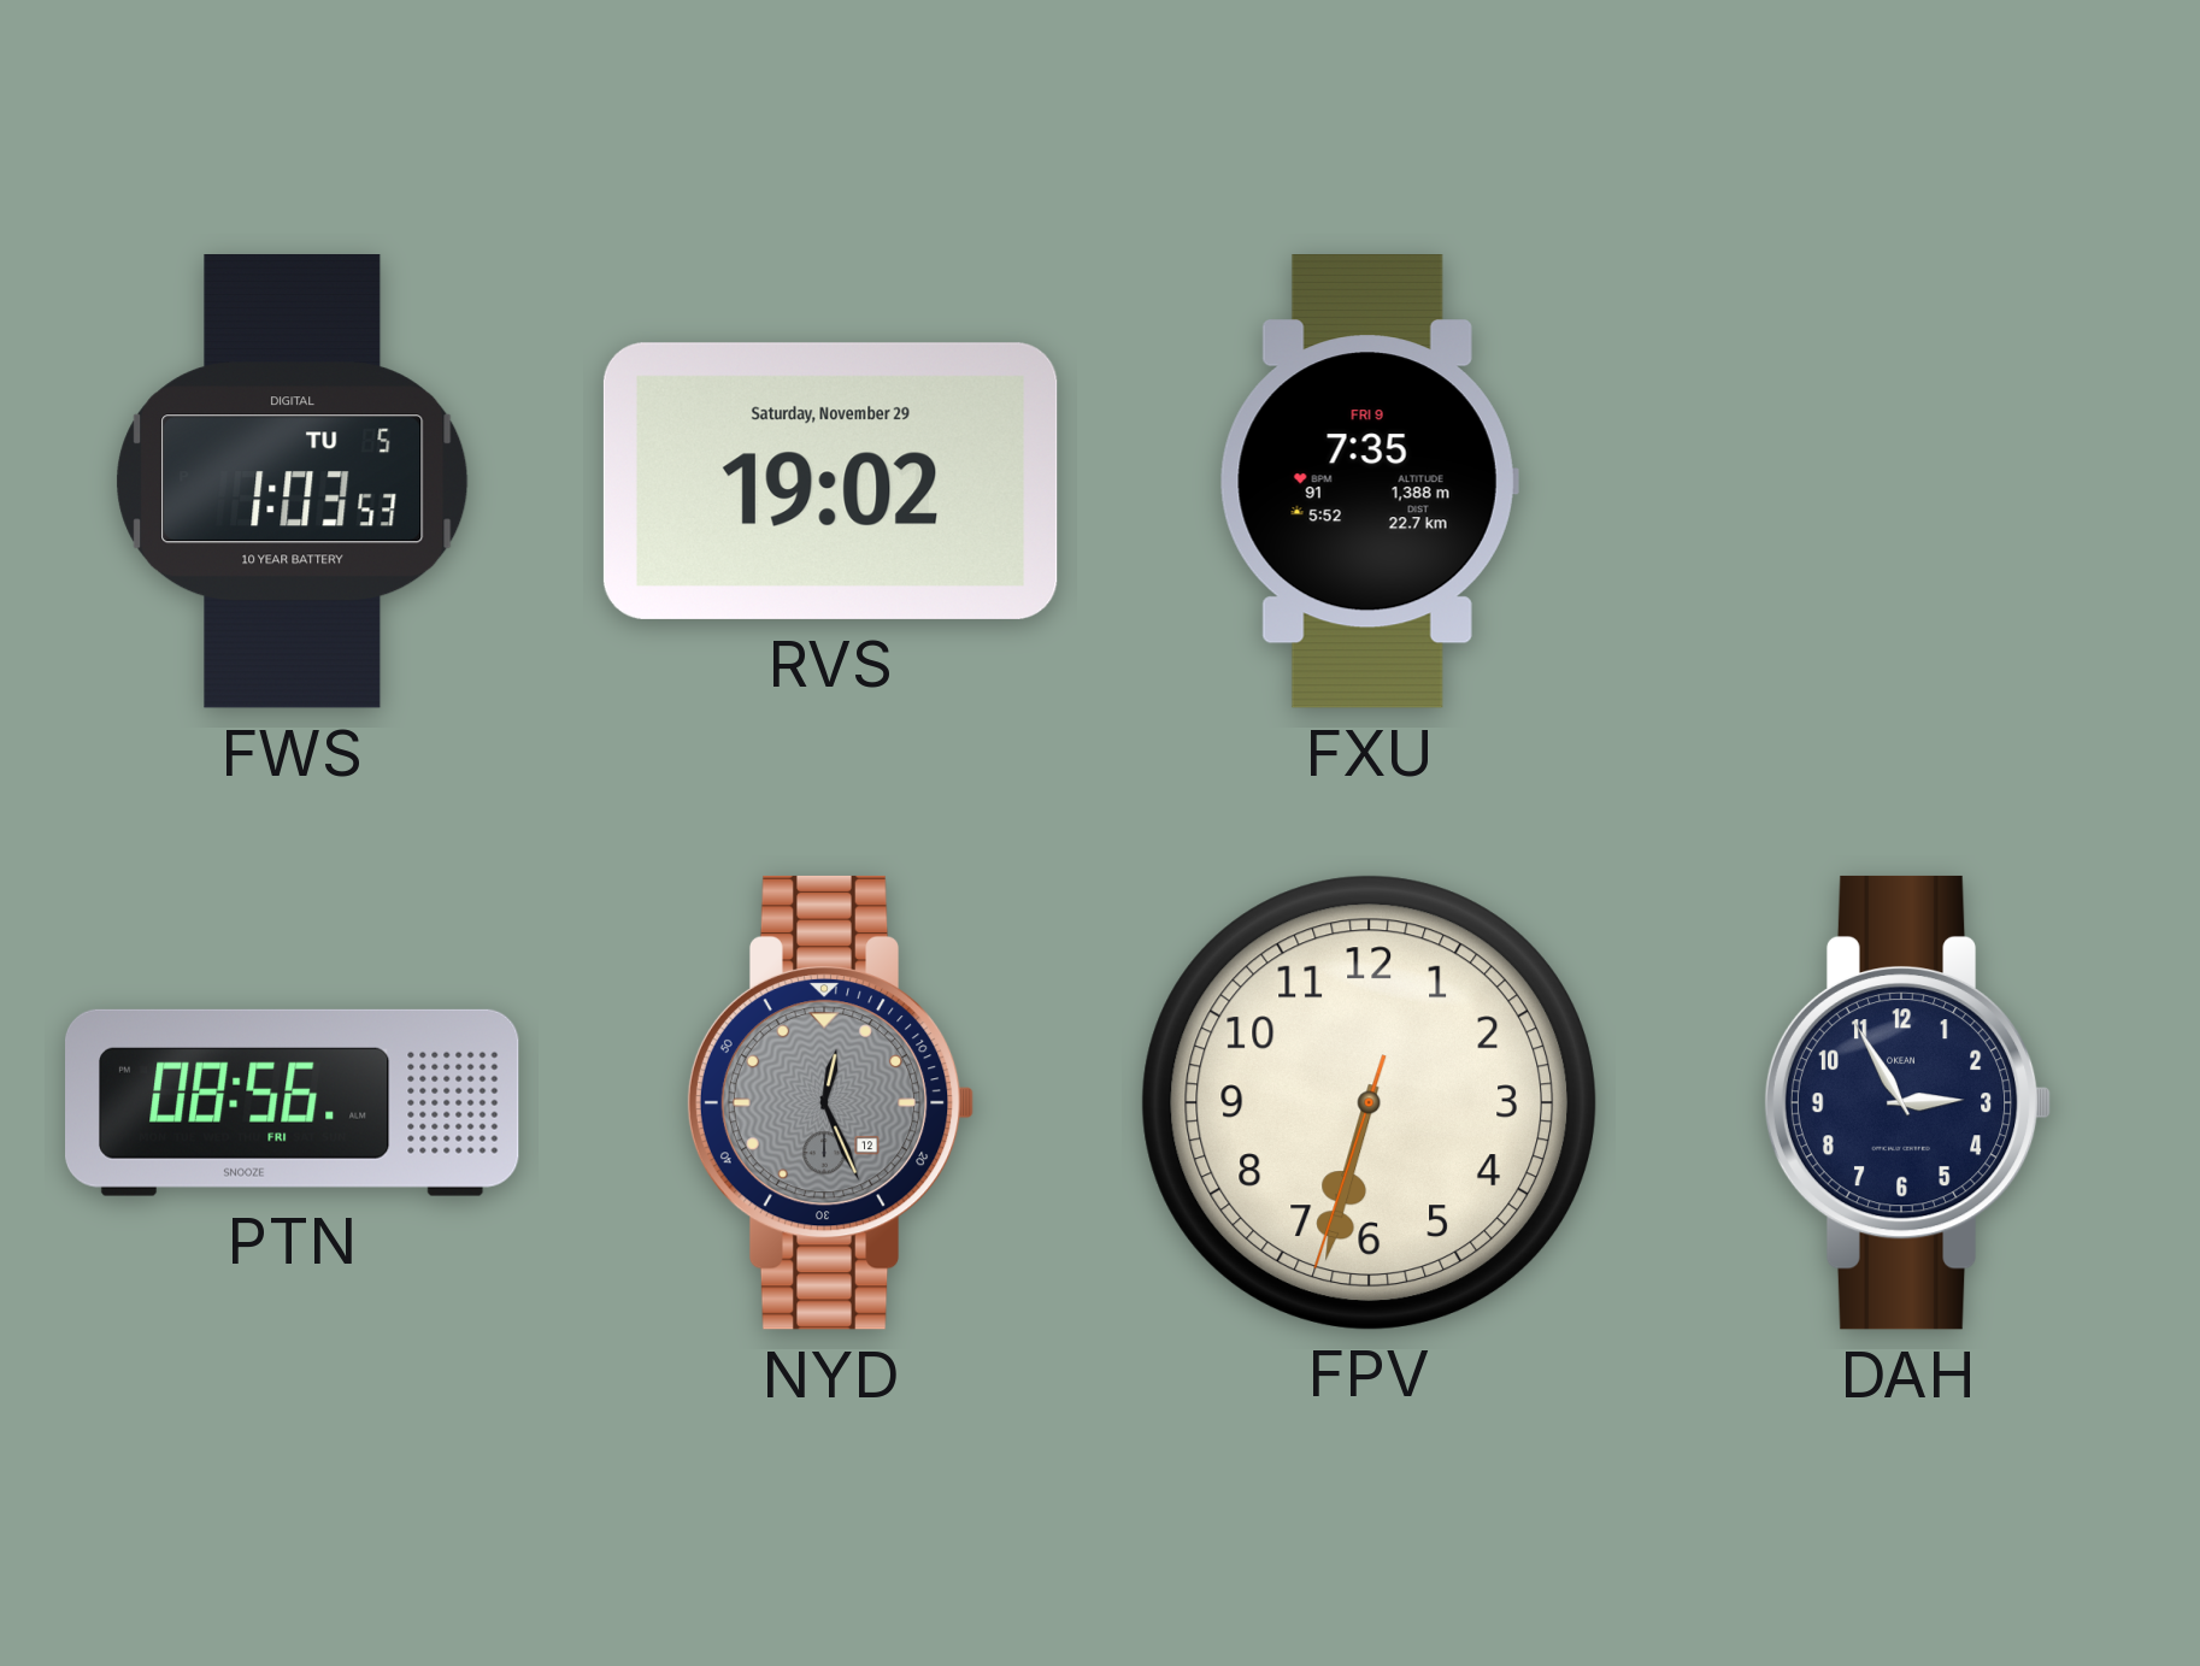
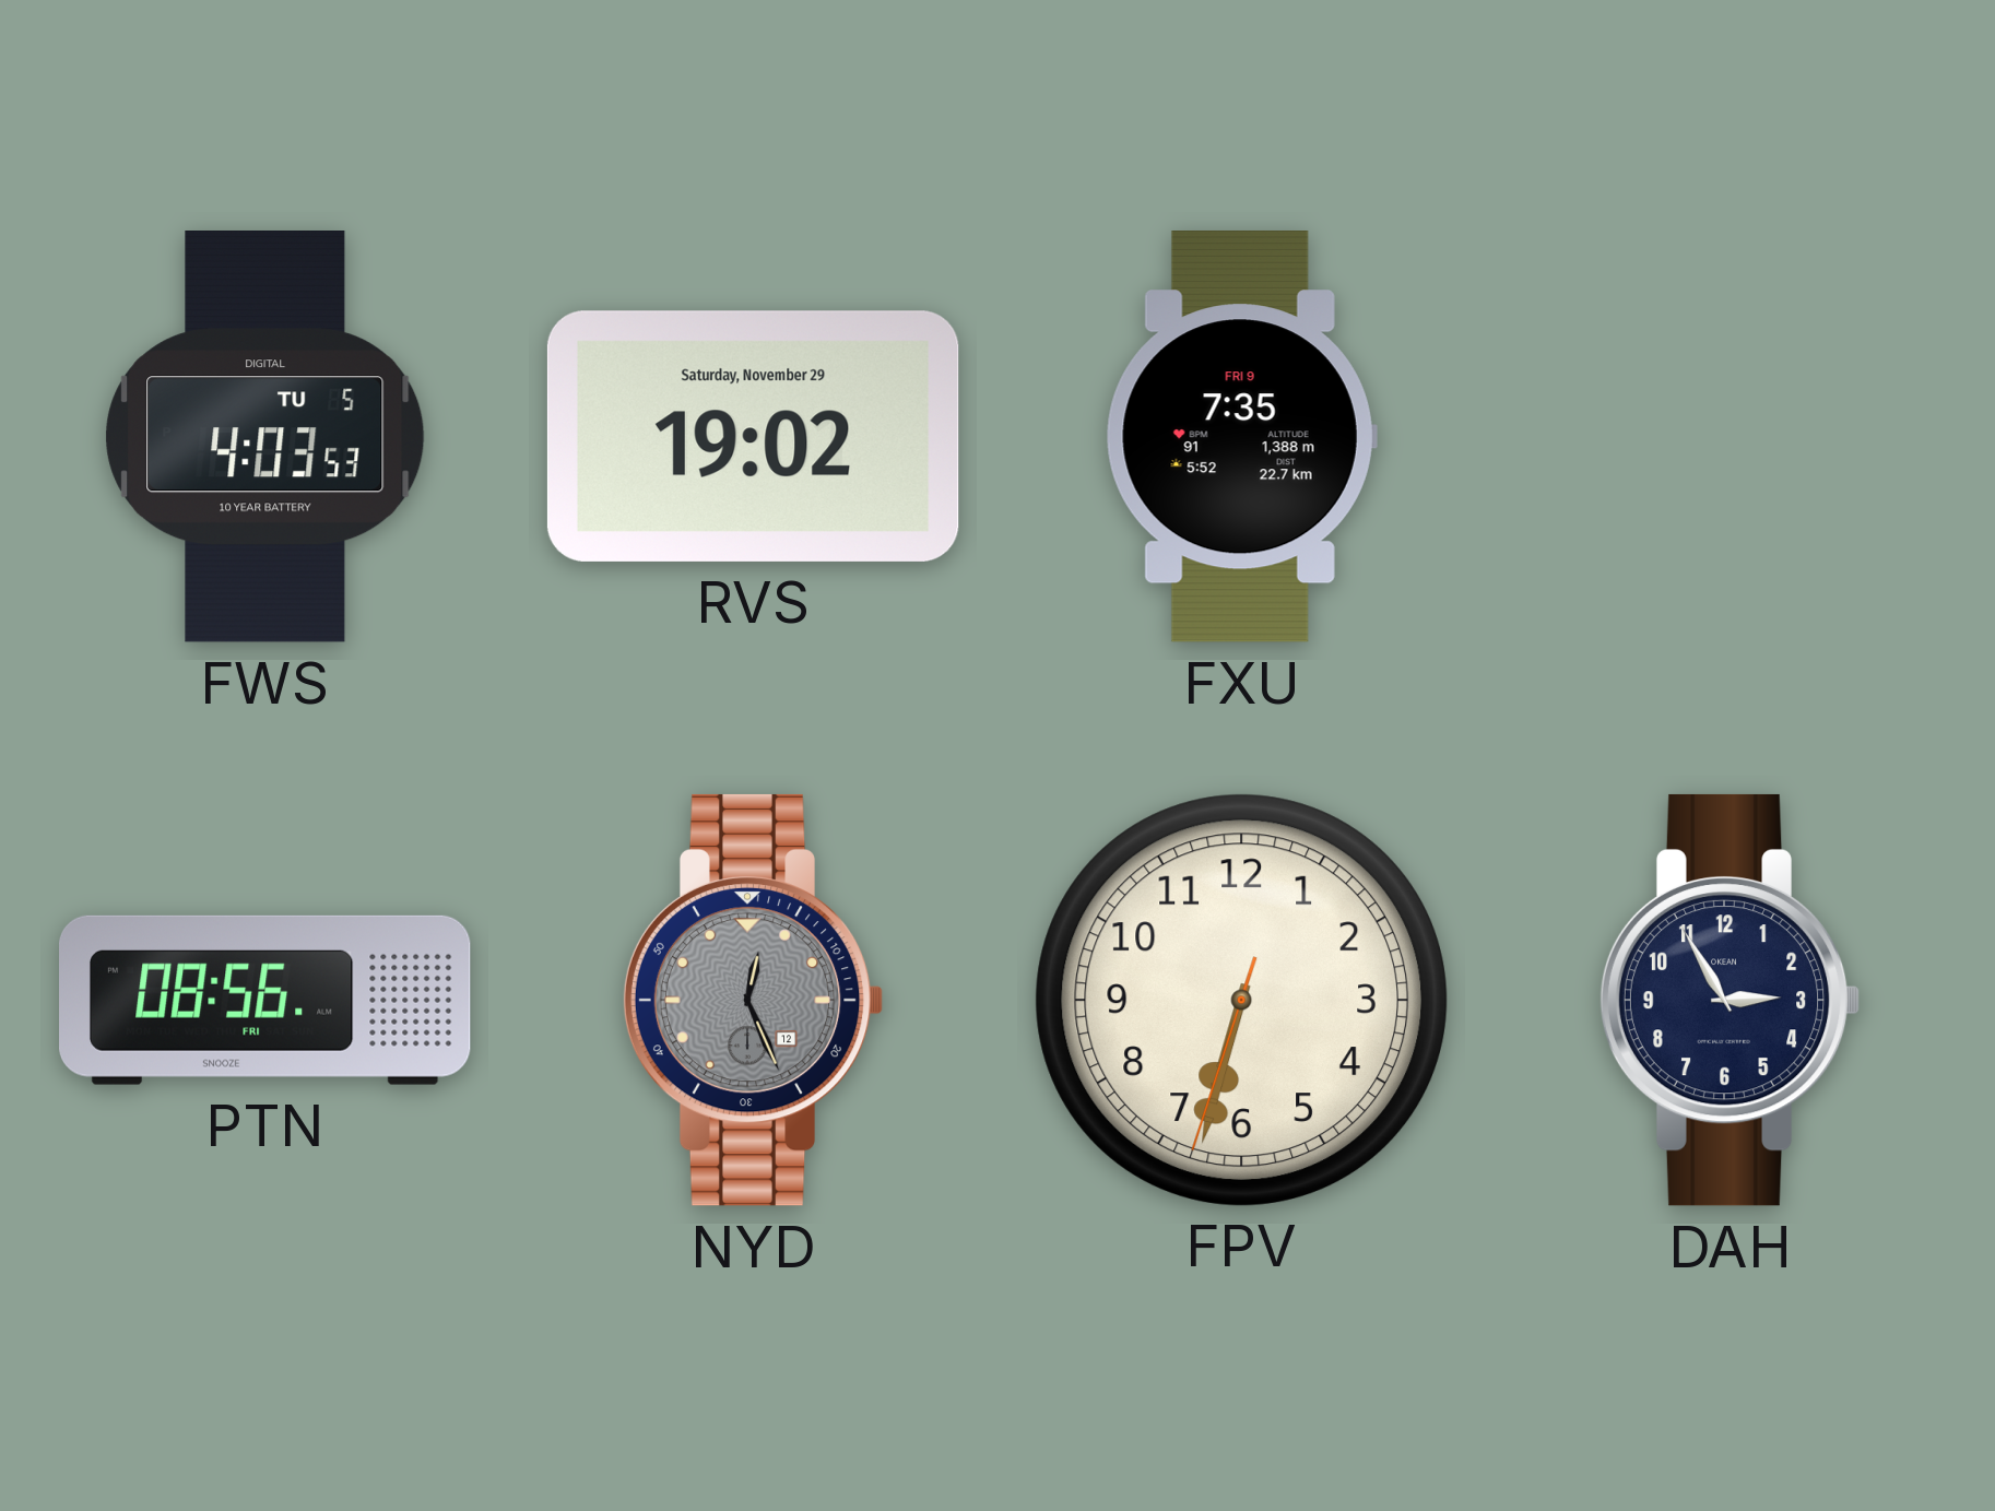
FWS: 1:03 -> 4:03 (265, 437)
